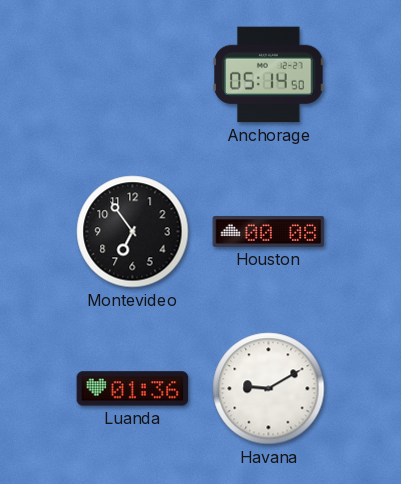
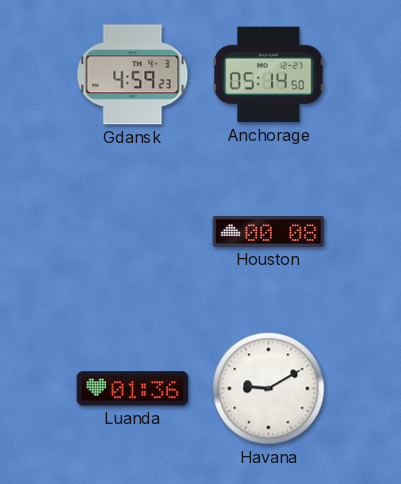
Gdansk: none -> 4:59 (133, 75)
Montevideo: 6:54 -> none (133, 232)
